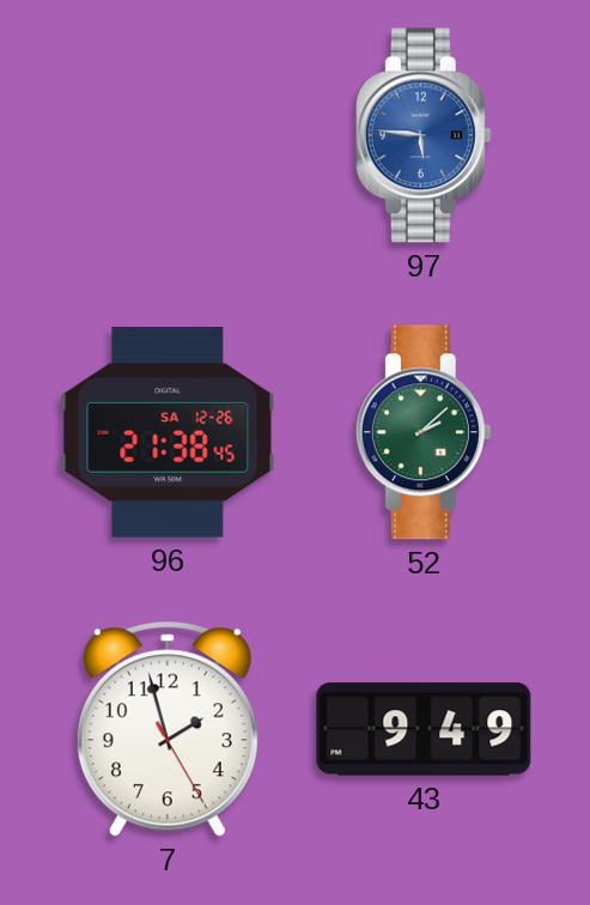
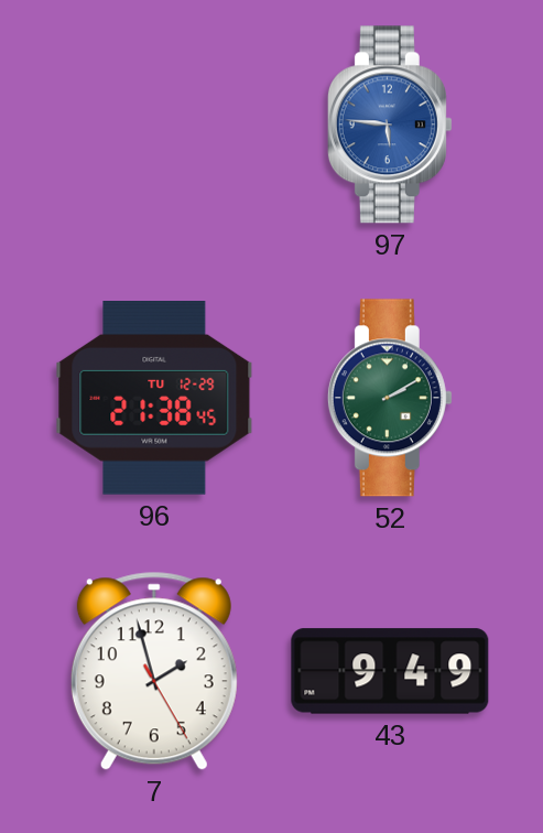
96 date: SA 12-26 -> TU 12-29 (154, 399)
52: 2:08 -> 2:10 (390, 398)
